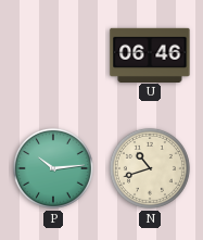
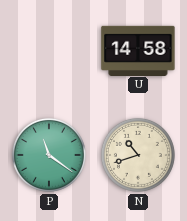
U: 06:46 -> 14:58 (138, 50)
P: 10:14 -> 11:21 (49, 155)
